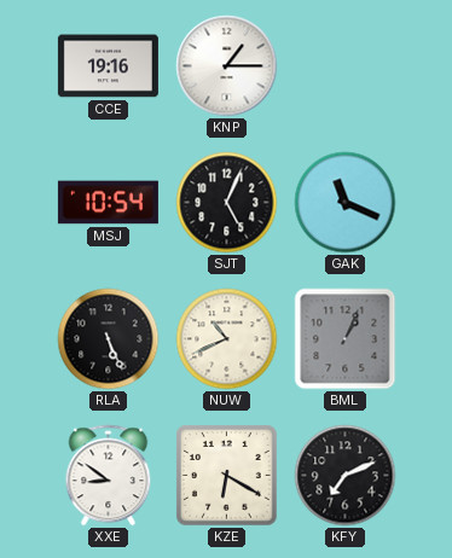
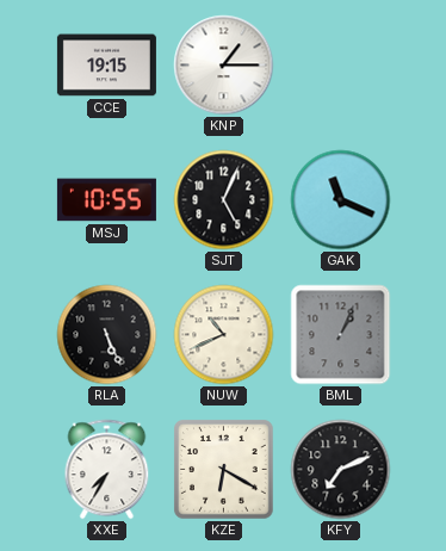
CCE: 19:16 -> 19:15 (106, 66)
MSJ: 10:54 -> 10:55 (106, 200)
XXE: 8:51 -> 7:35 (107, 470)
